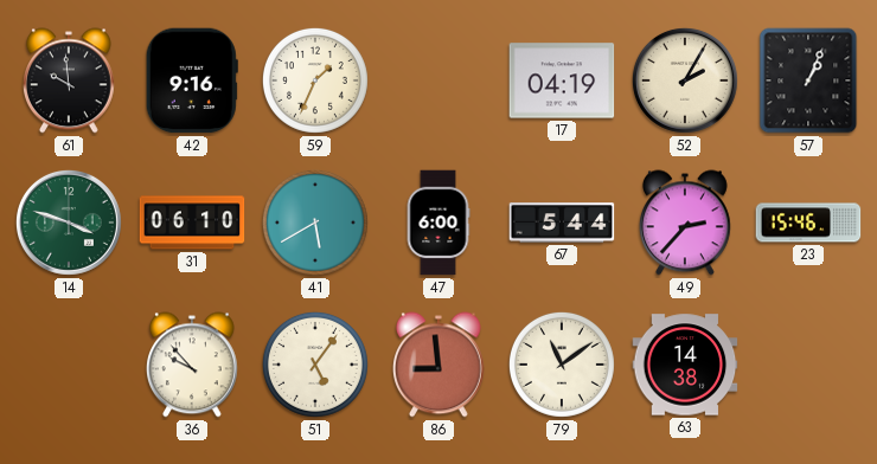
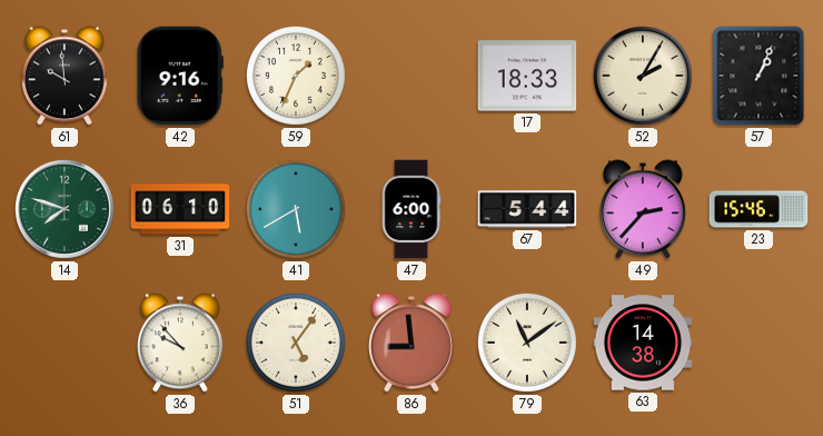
17: 04:19 -> 18:33 (527, 76)
14: 3:48 -> 7:48 (65, 209)
